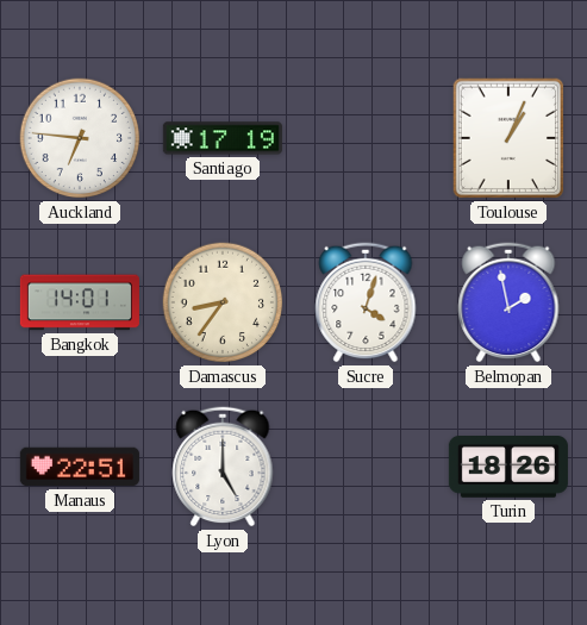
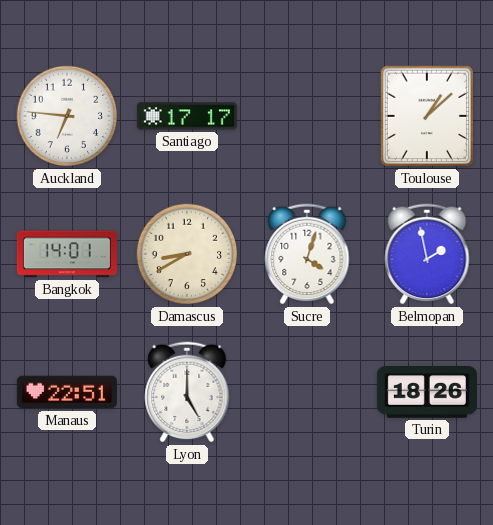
Santiago: 17:19 -> 17:17 (187, 116)
Toulouse: 1:04 -> 1:08 (427, 116)
Damascus: 8:36 -> 8:40 (187, 254)
